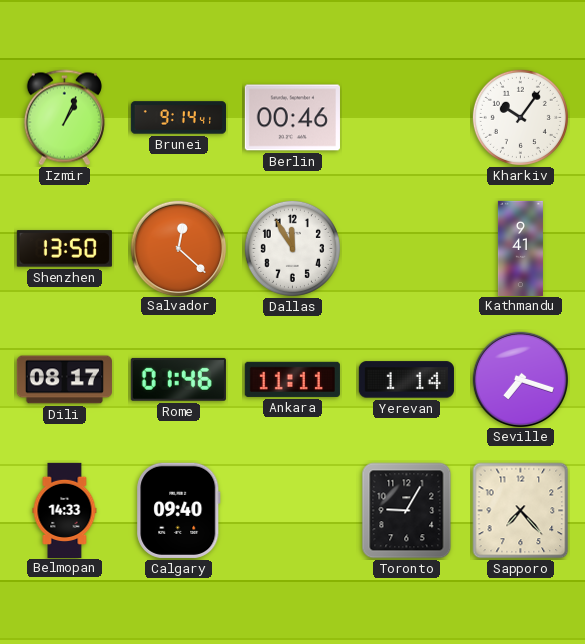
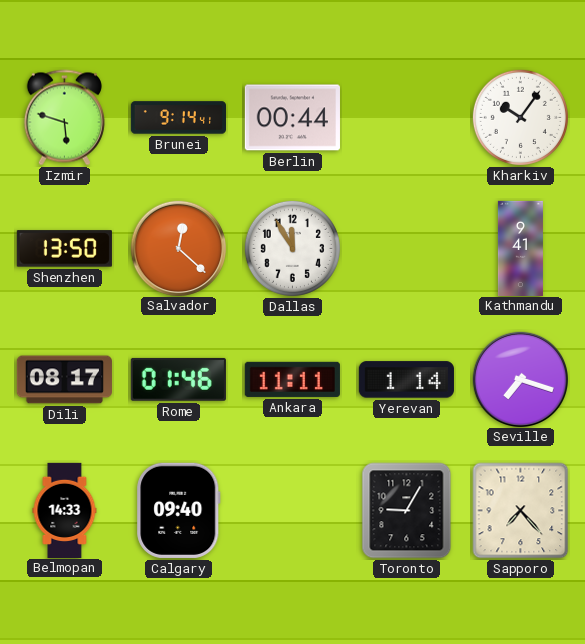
Izmir: 1:04 -> 5:48 (64, 118)
Berlin: 00:46 -> 00:44 (292, 118)
